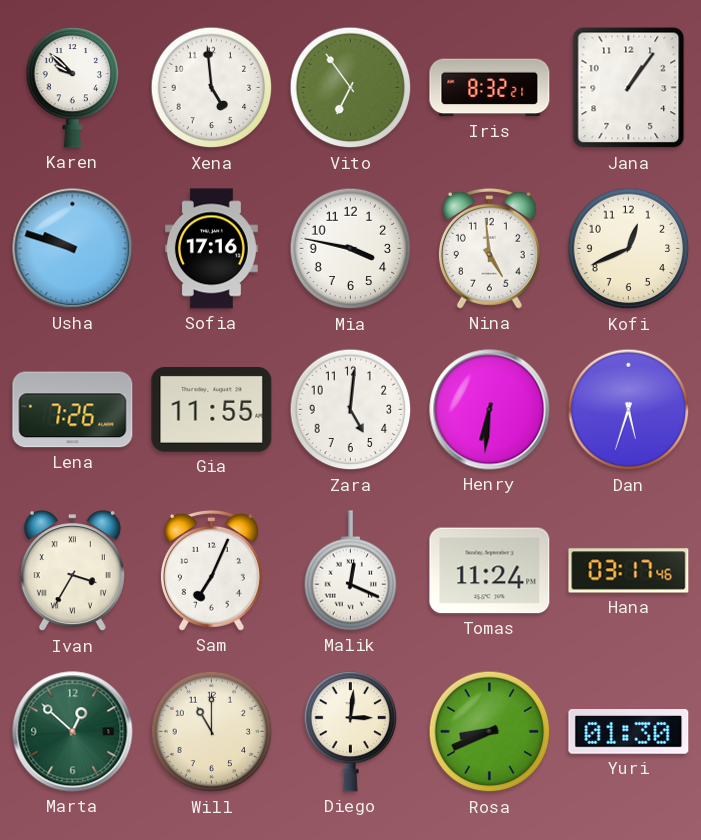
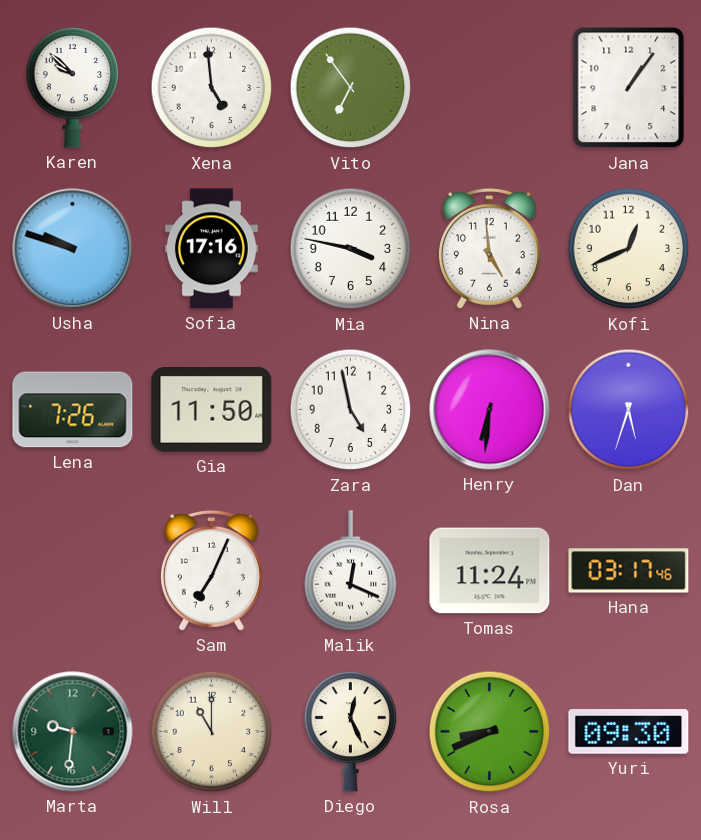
Iris: 8:32 -> none (490, 88)
Gia: 11:55 -> 11:50 (212, 410)
Zara: 5:01 -> 4:58 (351, 410)
Ivan: 3:35 -> none (72, 571)
Marta: 12:52 -> 9:31 (73, 732)
Diego: 3:01 -> 12:26 (351, 731)
Yuri: 01:30 -> 09:30 (629, 732)
